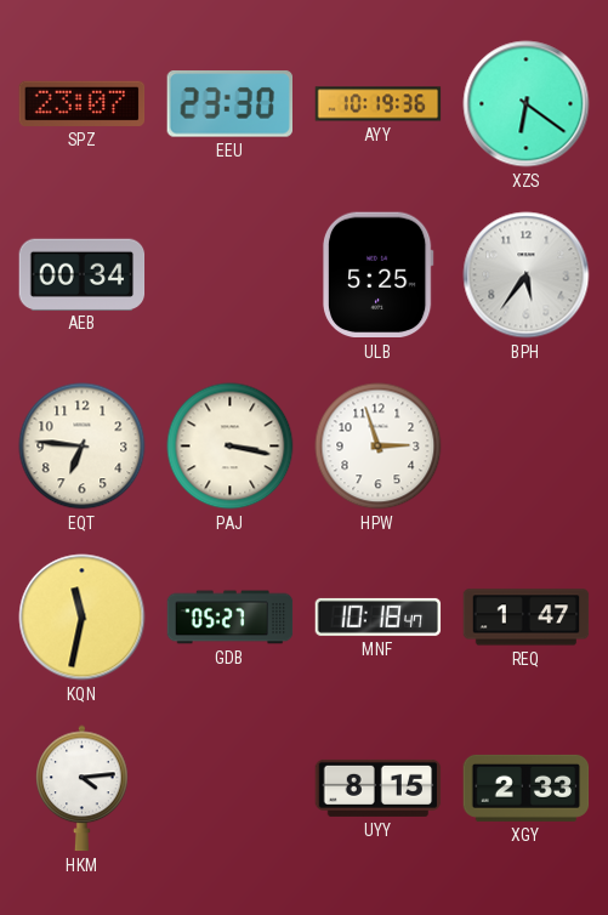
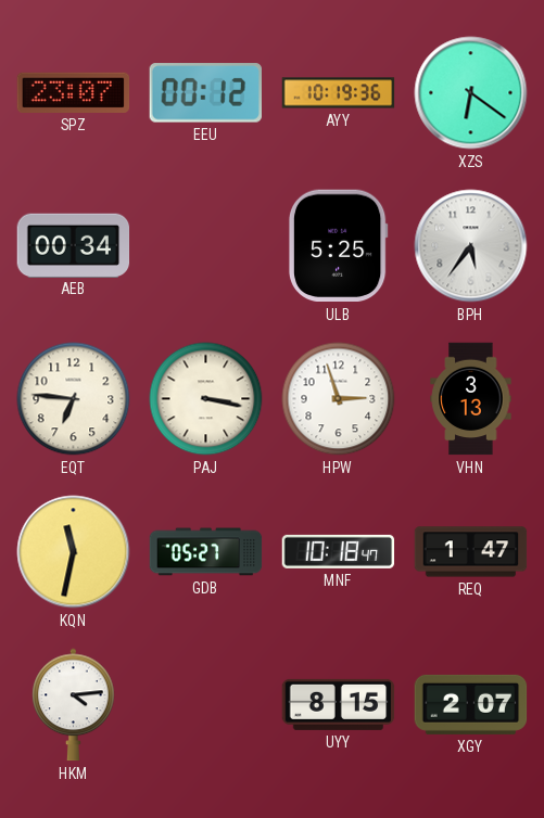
EEU: 23:30 -> 00:12 (205, 93)
VHN: none -> 3:13 (471, 399)
XGY: 2:33 -> 2:07 (471, 704)
